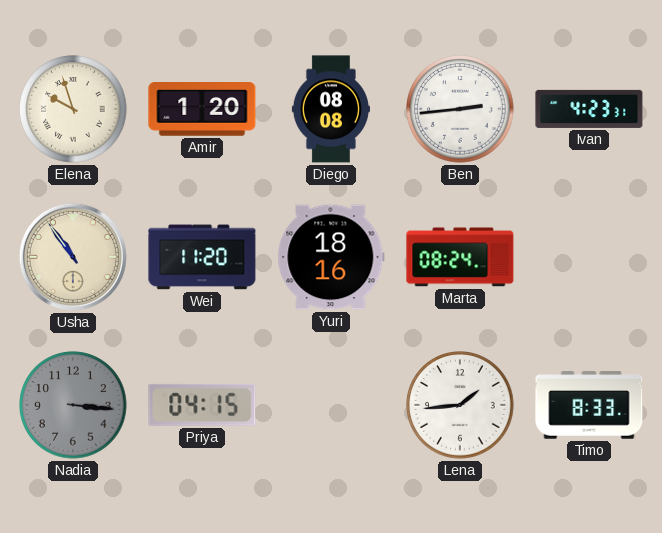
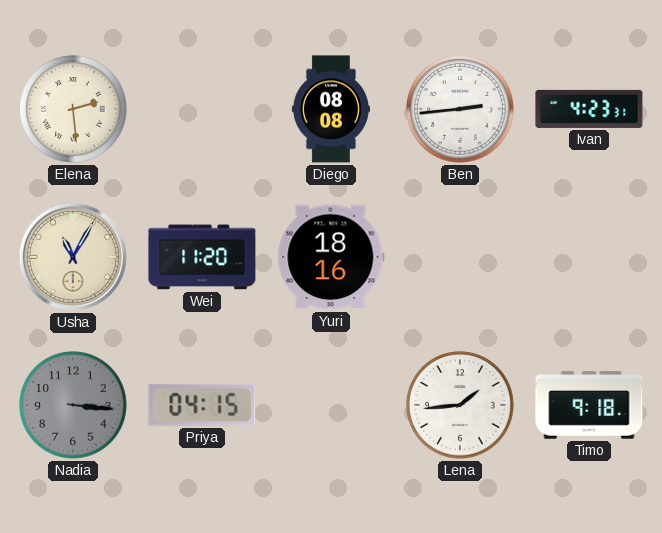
Elena: 9:57 -> 2:29 (73, 109)
Amir: 1:20 -> none (202, 109)
Usha: 10:54 -> 11:05 (73, 257)
Marta: 08:24 -> none (460, 257)
Timo: 8:33 -> 9:18 (589, 405)
